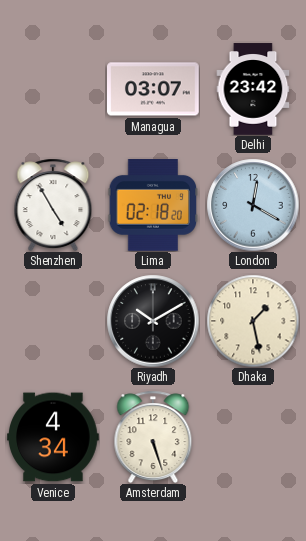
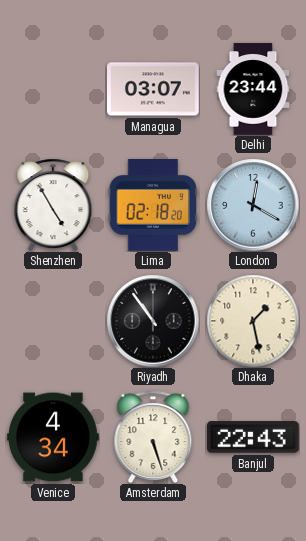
Delhi: 23:42 -> 23:44 (253, 89)
Riyadh: 10:10 -> 10:54 (153, 321)
Banjul: none -> 22:43 (254, 437)
